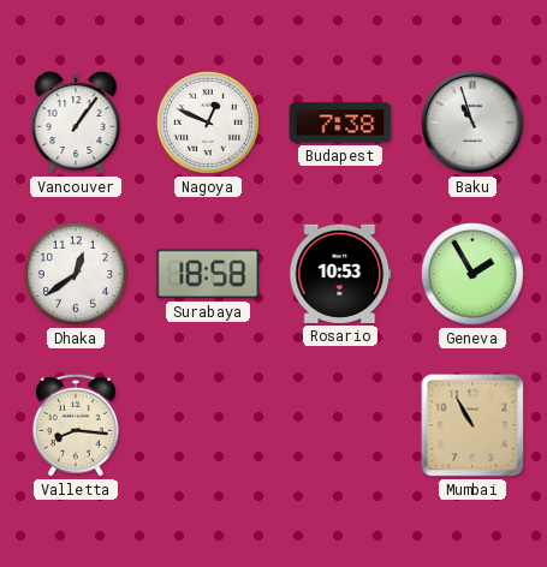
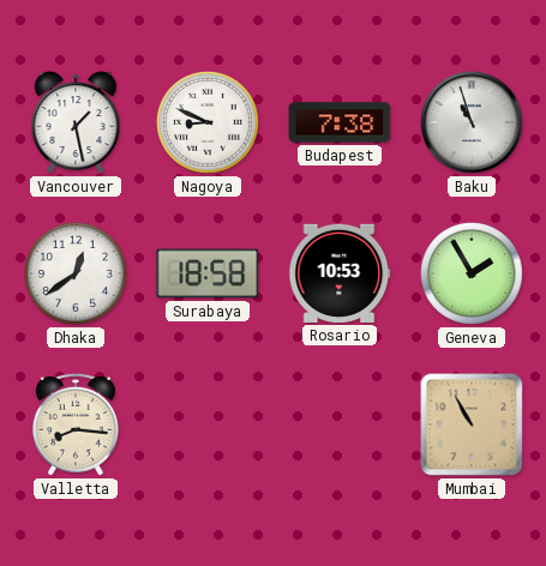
Vancouver: 1:06 -> 1:28 (76, 122)
Nagoya: 12:49 -> 8:49 (208, 122)
